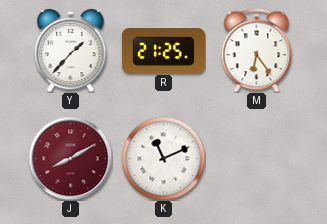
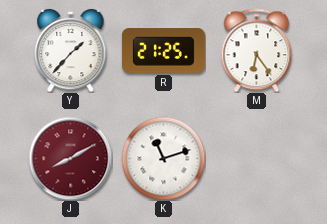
K: 11:11 -> 11:12 (163, 158)
